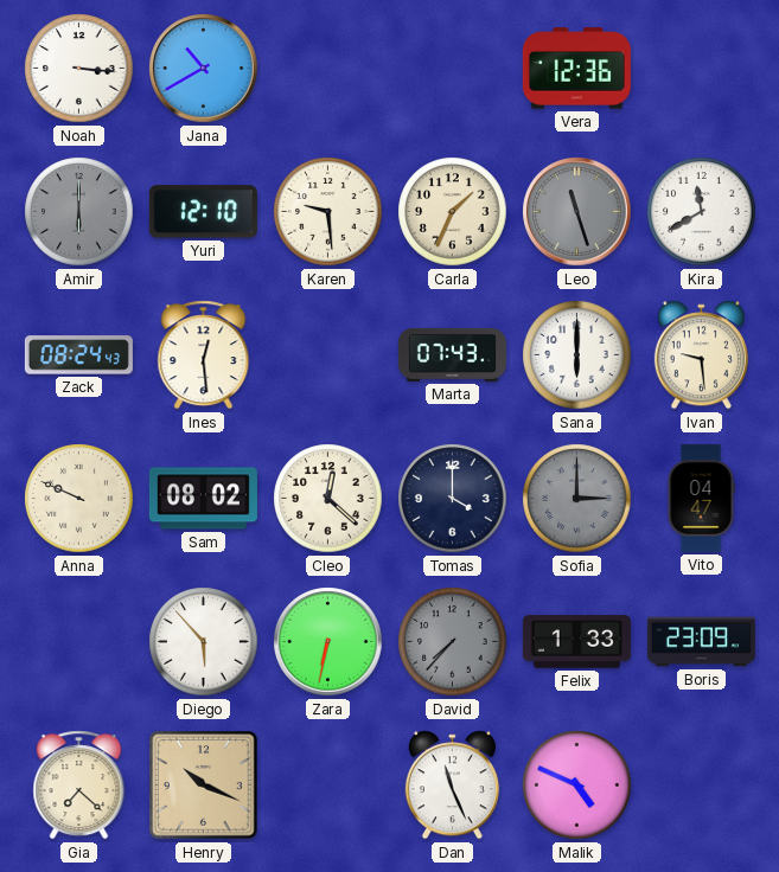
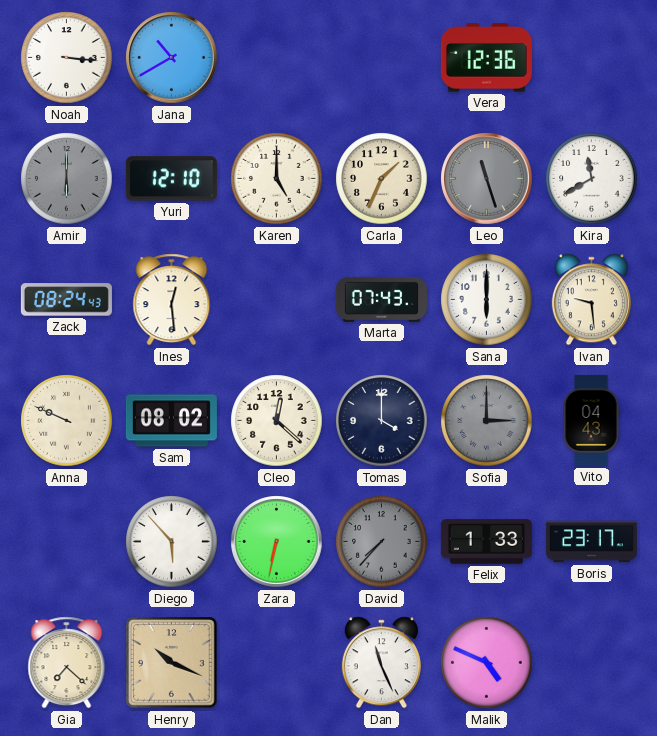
Karen: 9:29 -> 5:00 (277, 179)
Vito: 04:47 -> 04:43 (591, 420)
Boris: 23:09 -> 23:17 (591, 542)
